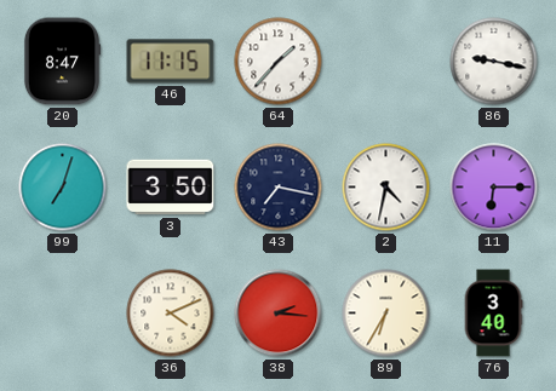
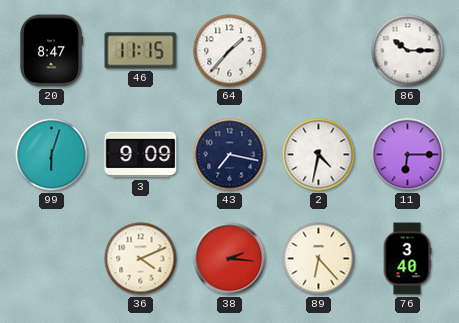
86: 9:17 -> 10:15 (408, 51)
99: 7:03 -> 6:03 (52, 155)
3: 3:50 -> 9:09 (141, 155)
89: 6:35 -> 6:23 (319, 259)
